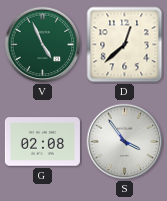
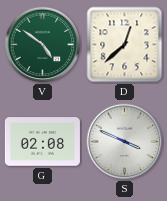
V: 4:56 -> 4:51 (43, 45)
S: 3:54 -> 3:49 (125, 142)
